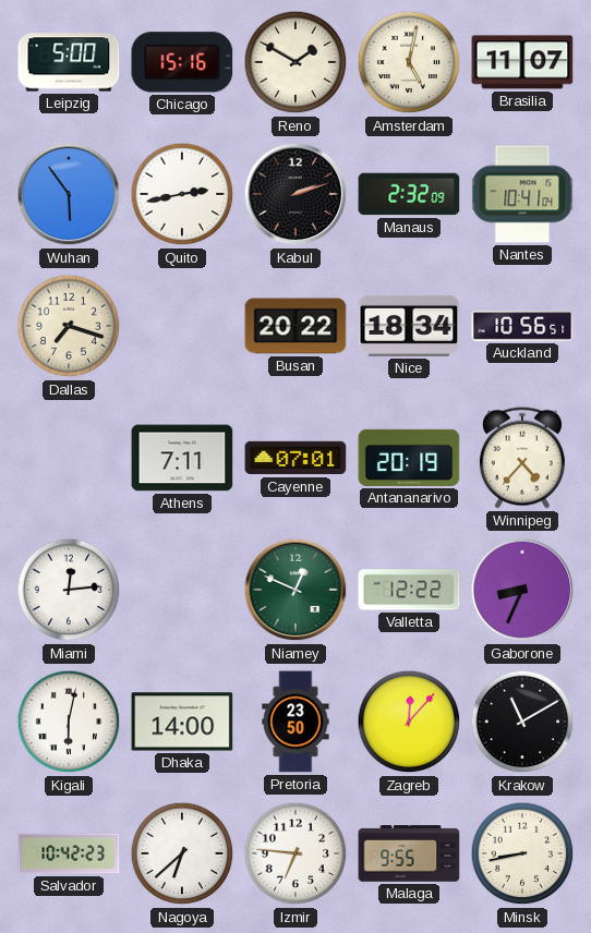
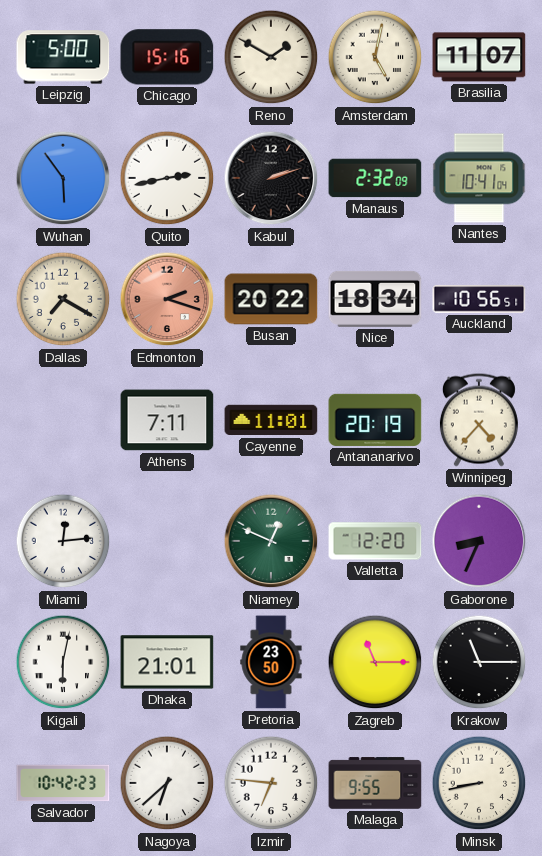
Dallas: 7:18 -> 7:20 (63, 299)
Edmonton: none -> 2:18 (167, 299)
Cayenne: 07:01 -> 11:01 (271, 420)
Valletta: 12:22 -> 12:20 (375, 541)
Dhaka: 14:00 -> 21:01 (167, 662)
Zagreb: 12:07 -> 11:15 (375, 662)
Krakow: 11:10 -> 11:15 (479, 662)
